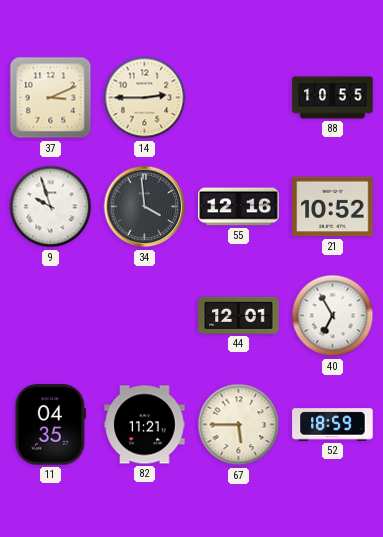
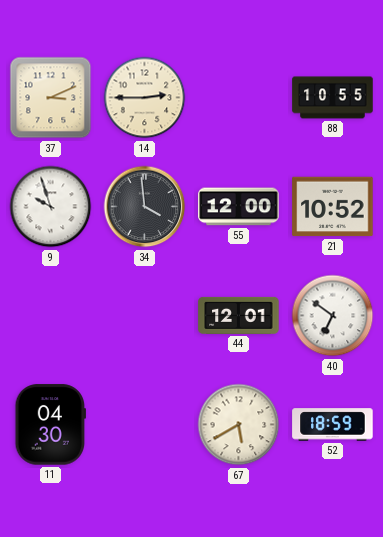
55: 12:16 -> 12:00 (239, 207)
40: 6:55 -> 6:51 (333, 316)
11: 04:35 -> 04:30 (50, 425)
82: 11:21 -> none (145, 425)
67: 5:45 -> 5:40 (239, 425)
